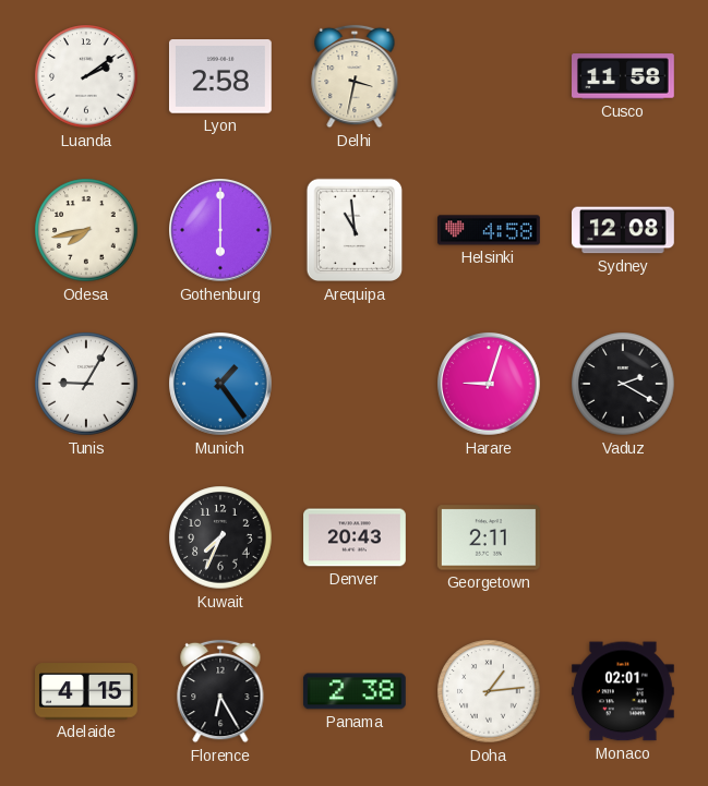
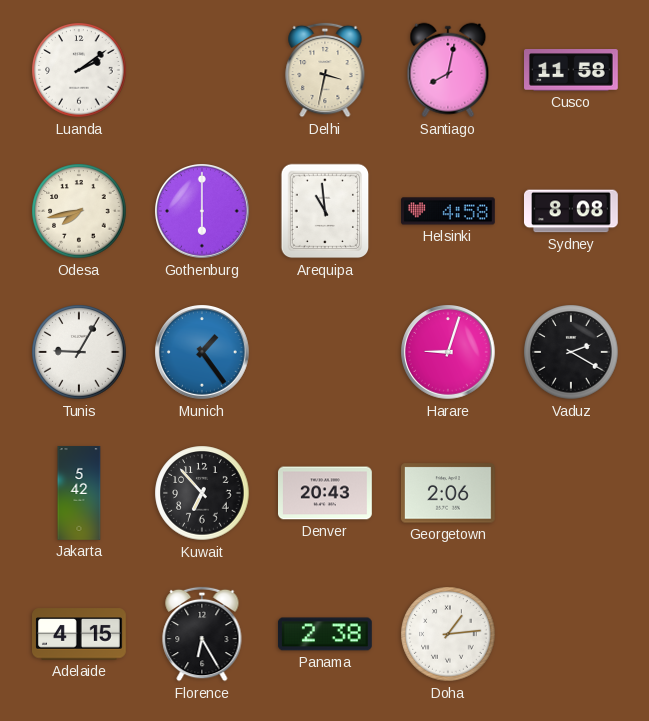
Lyon: 2:58 -> none (220, 77)
Santiago: none -> 8:02 (448, 70)
Sydney: 12:08 -> 8:08 (572, 211)
Jakarta: none -> 5:42 (79, 493)
Kuwait: 7:34 -> 6:53 (202, 493)
Georgetown: 2:11 -> 2:06 (448, 493)
Monaco: 02:01 -> none (624, 691)
